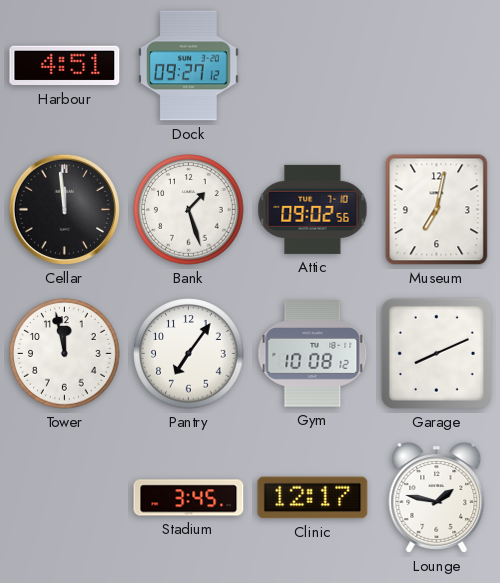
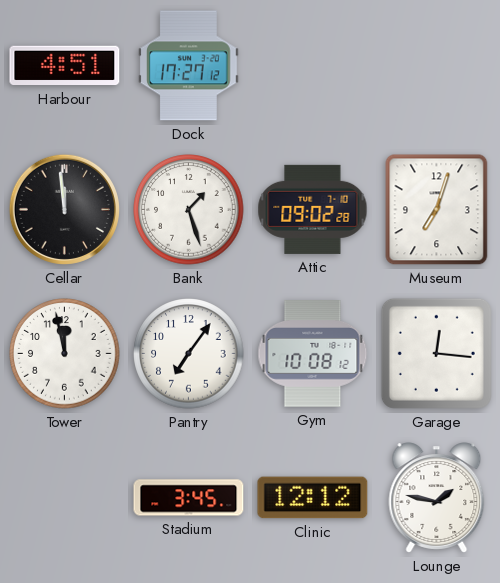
Dock: 09:27 -> 17:27 (188, 66)
Attic: 09:02:56 -> 09:02:28 (313, 209)
Museum: 7:02 -> 7:03 (437, 210)
Garage: 8:11 -> 12:16 (436, 353)
Clinic: 12:17 -> 12:12 (313, 498)
